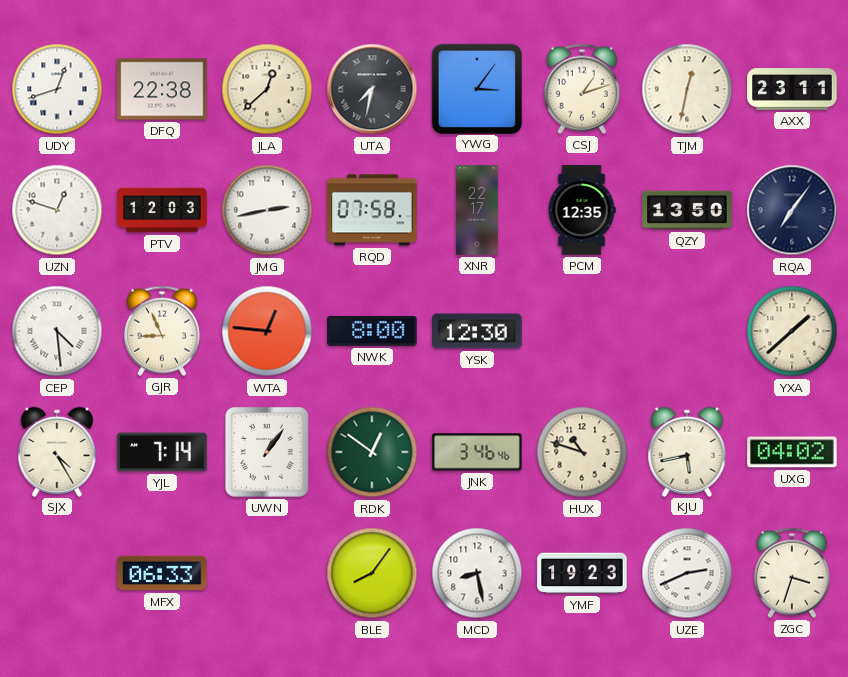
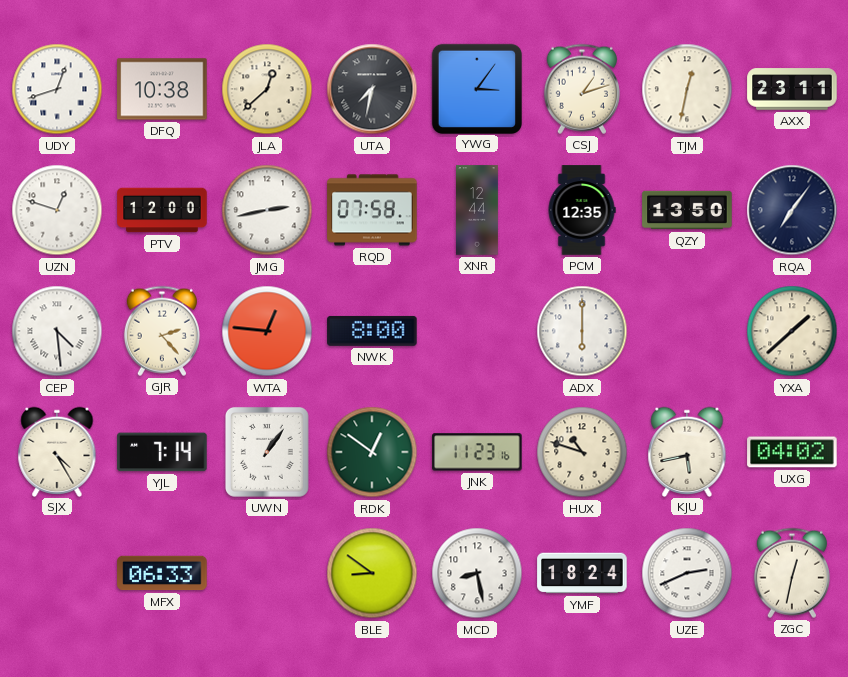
DFQ: 22:38 -> 10:38 (162, 89)
PTV: 12:03 -> 12:00 (162, 210)
XNR: 22:17 -> 12:44 (478, 210)
GJR: 8:56 -> 2:23 (162, 331)
YSK: 12:30 -> none (477, 331)
ADX: none -> 6:00 (582, 331)
JNK: 3:46 -> 11:23 (477, 452)
BLE: 8:06 -> 8:51 (372, 573)
YMF: 19:23 -> 18:24 (582, 573)
ZGC: 3:33 -> 12:32 (792, 573)
